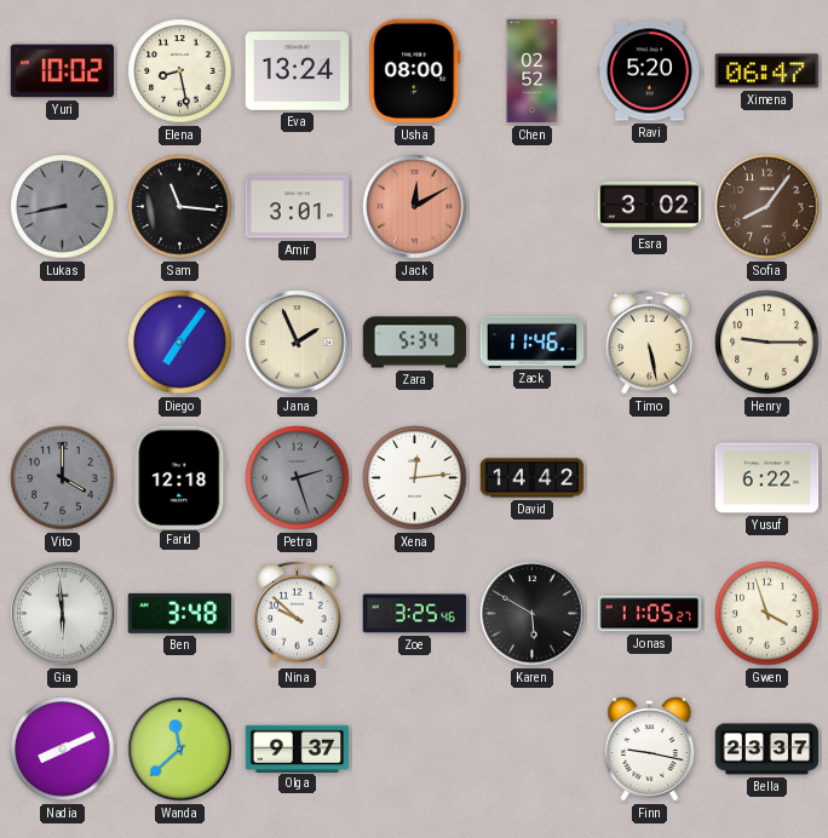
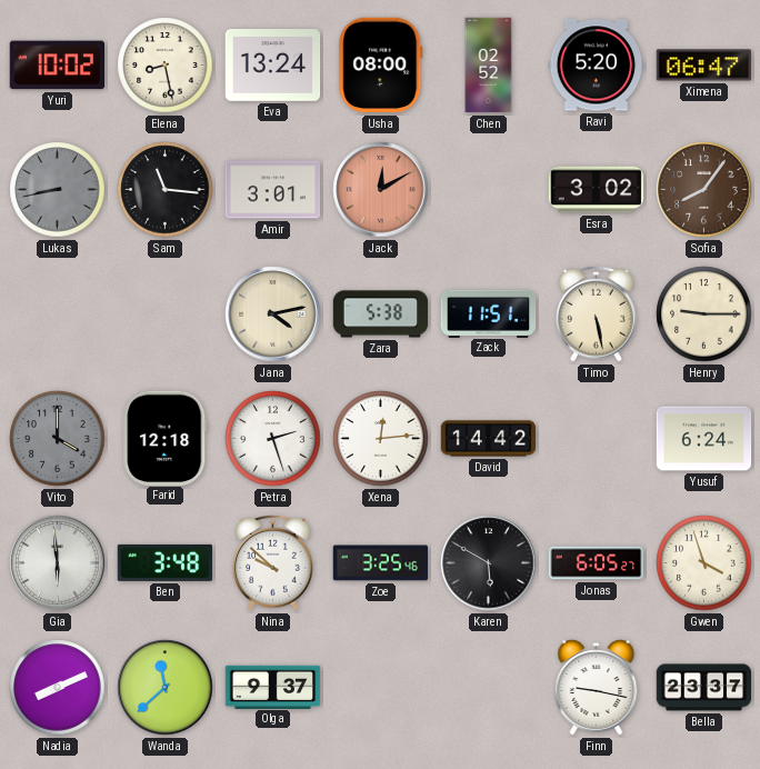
Diego: 7:06 -> none (180, 343)
Jana: 1:56 -> 4:13 (273, 314)
Zara: 5:34 -> 5:38 (381, 314)
Zack: 11:46 -> 11:51 (489, 313)
Petra dial: grey -> white (273, 439)
Yusuf: 6:22 -> 6:24 (704, 439)
Jonas: 11:05 -> 6:05 (597, 563)
